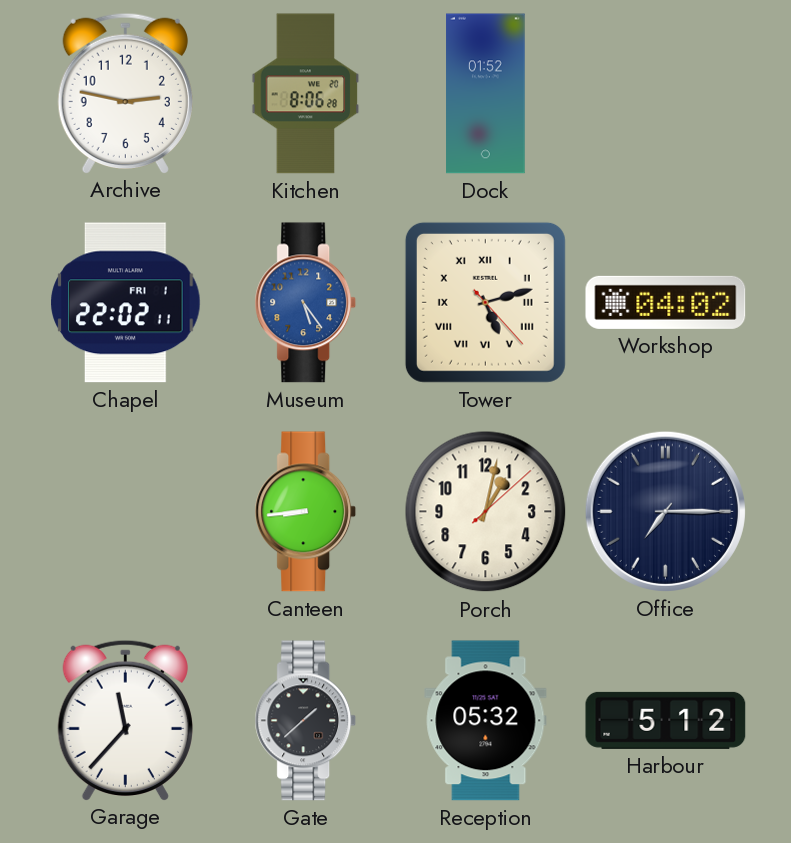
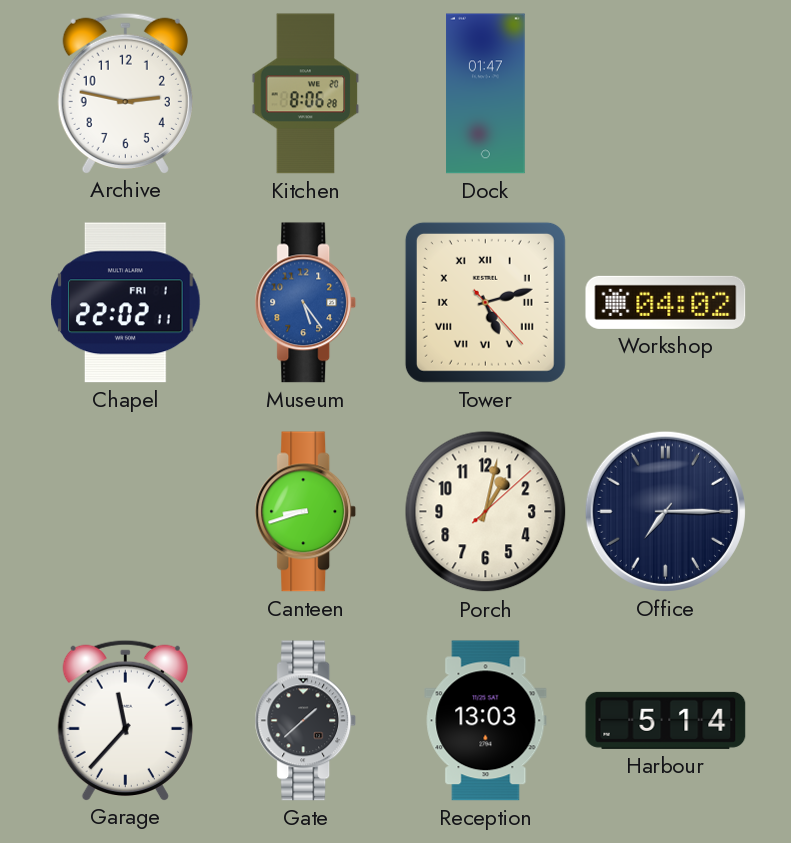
Dock: 01:52 -> 01:47 (486, 94)
Canteen: 8:44 -> 8:42 (306, 512)
Reception: 05:32 -> 13:03 (486, 721)
Harbour: 5:12 -> 5:14 (666, 720)
